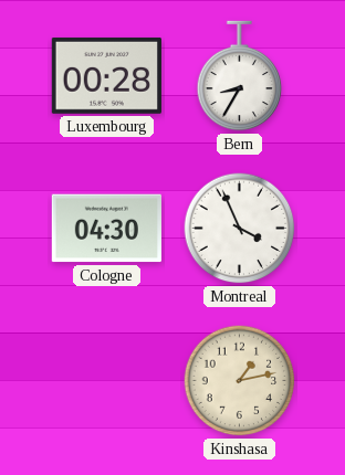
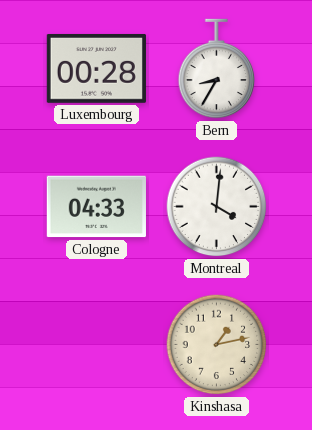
Cologne: 04:30 -> 04:33 (96, 207)
Montreal: 3:56 -> 4:01 (217, 207)
